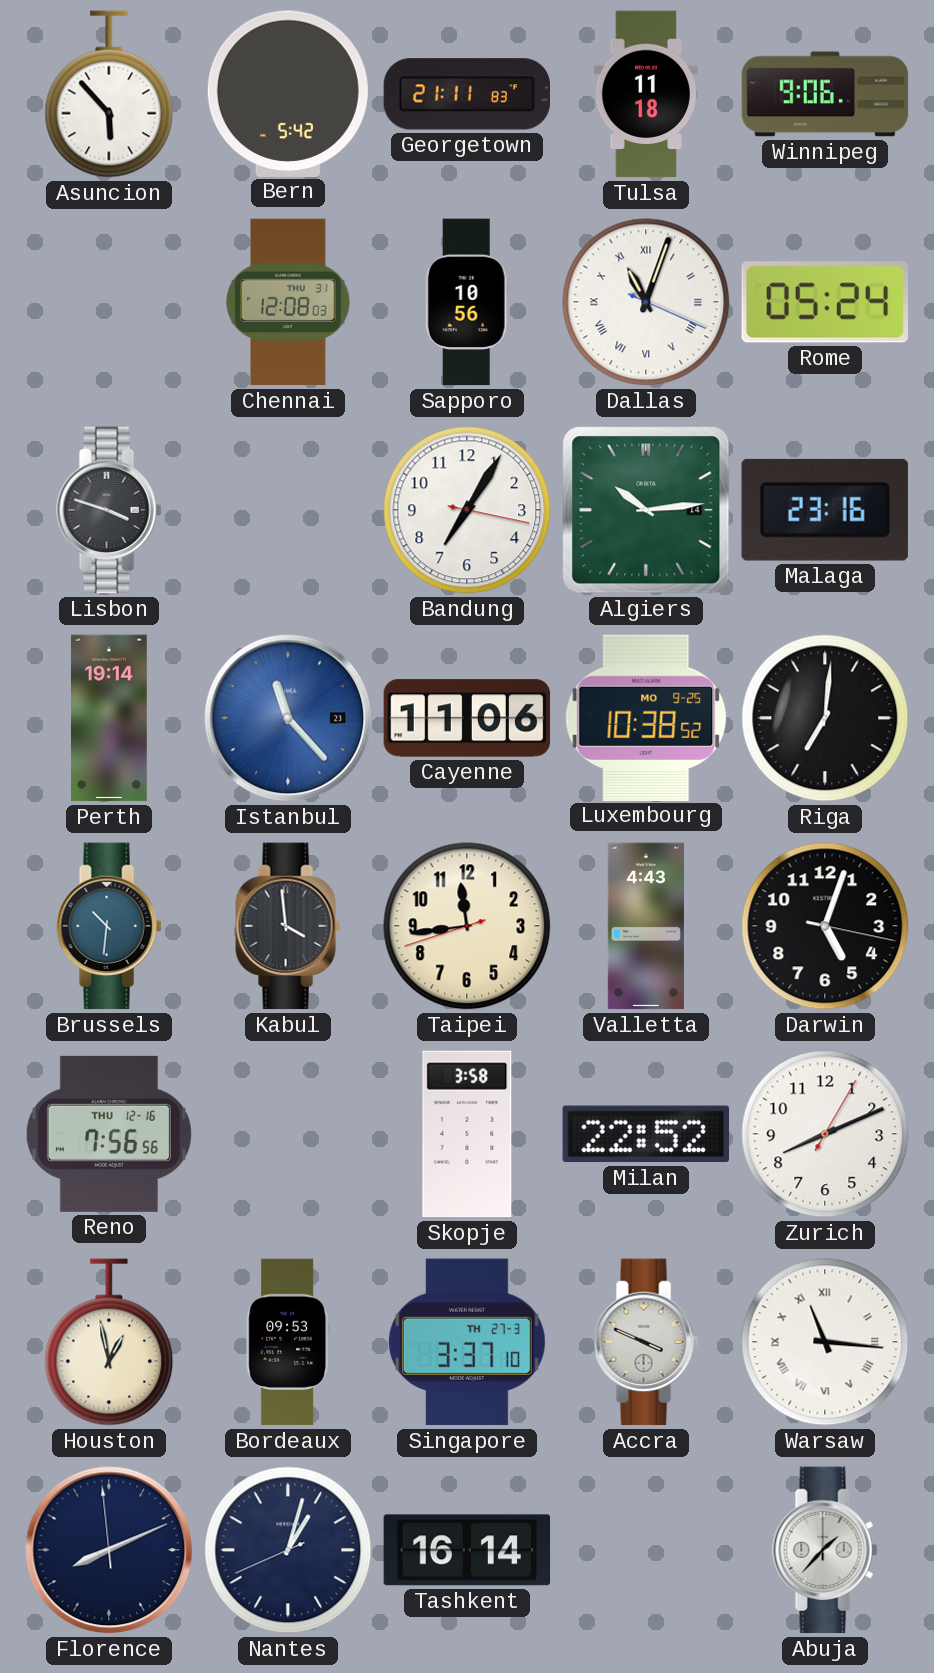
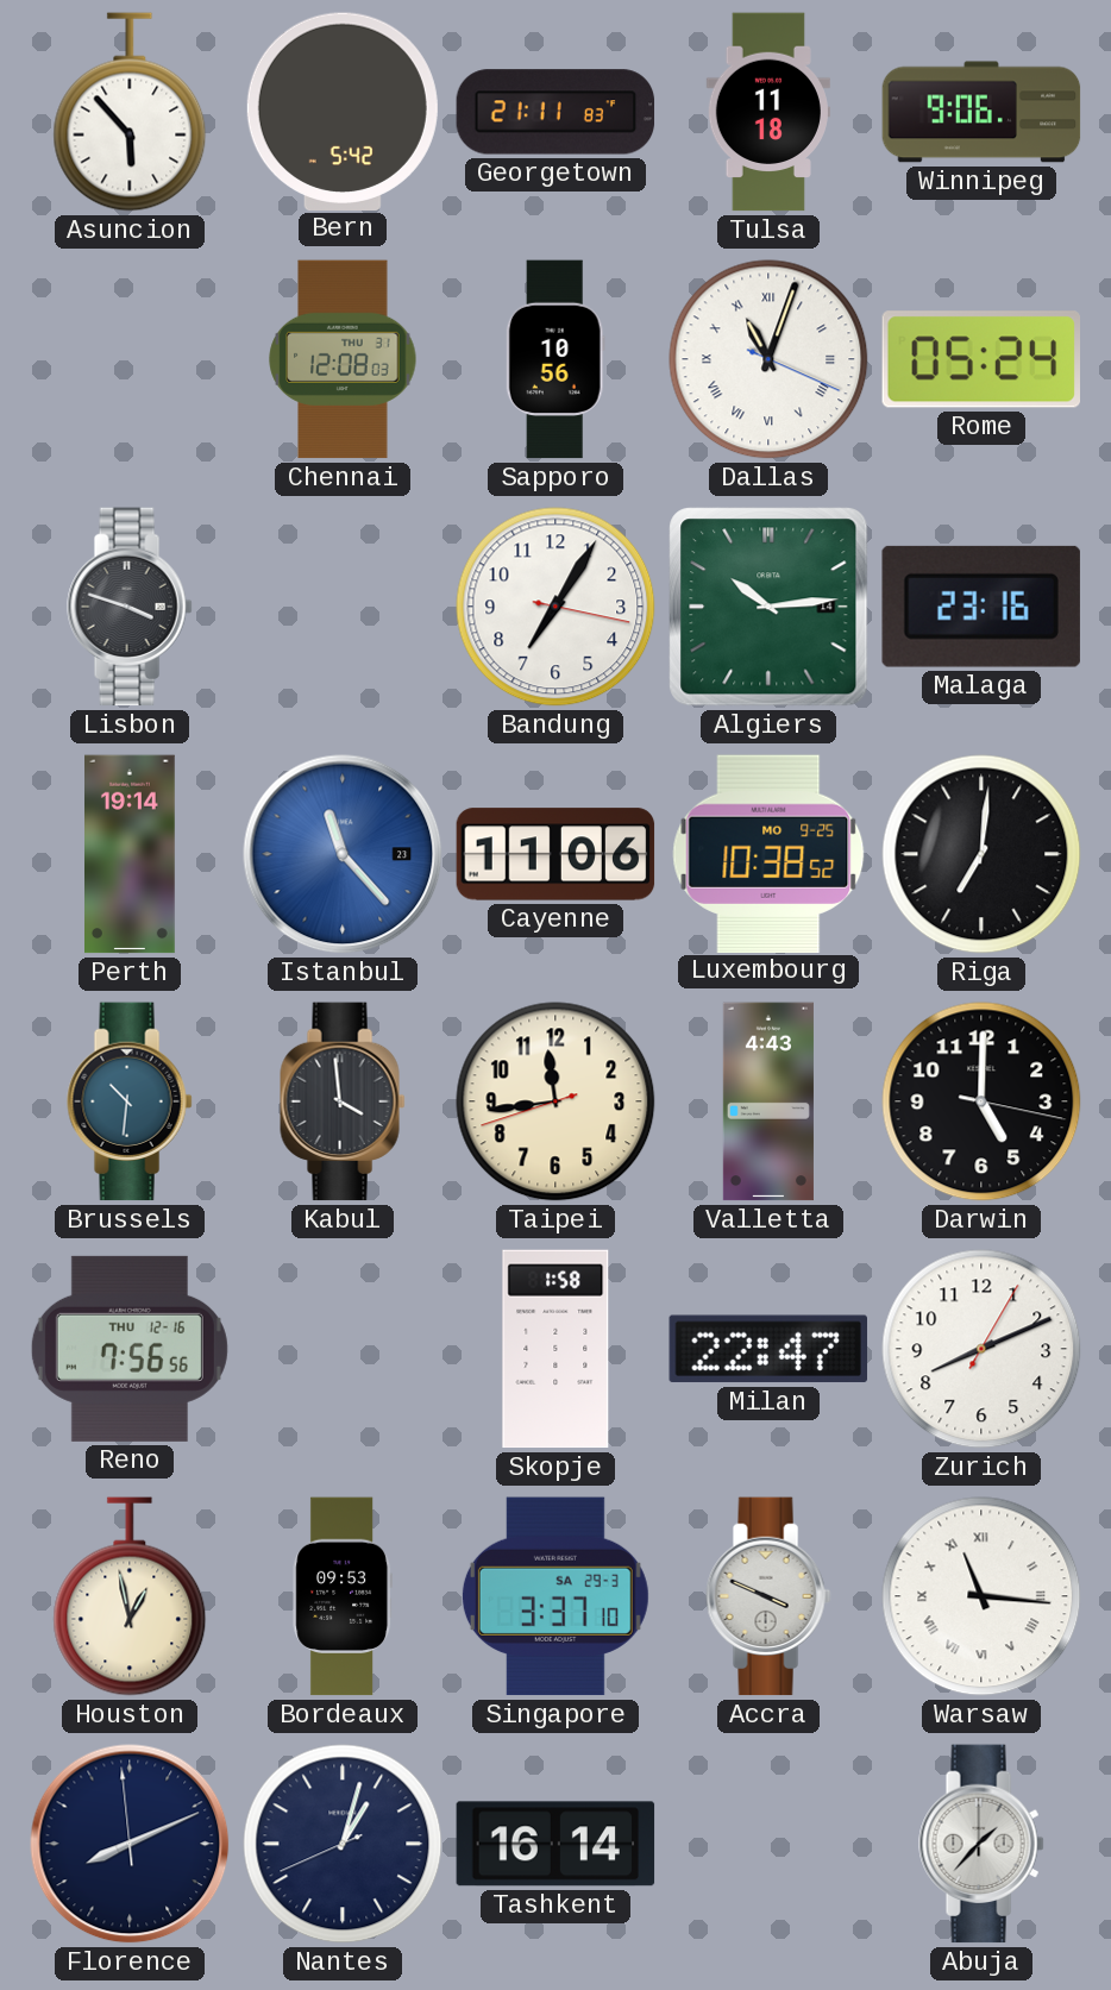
Darwin: 5:03 -> 5:00 (981, 1101)
Skopje: 3:58 -> 1:58 (555, 1349)
Milan: 22:52 -> 22:47 (767, 1349)
Singapore date: TH 27-3 -> SA 29-3 (555, 1596)
